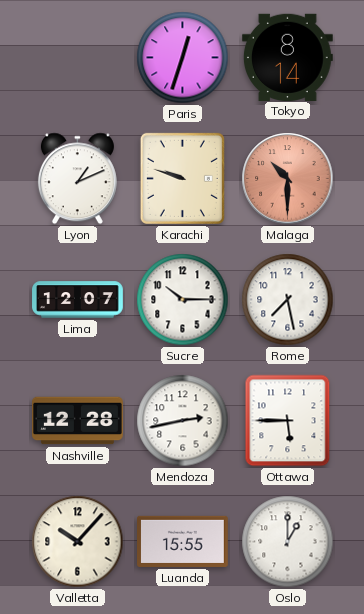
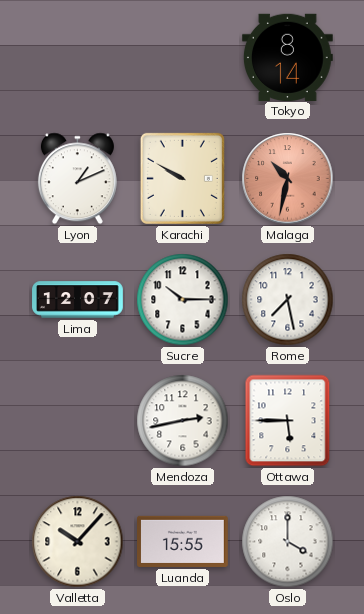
Paris: 12:33 -> none (183, 58)
Karachi: 9:48 -> 9:50 (182, 178)
Malaga: 10:30 -> 10:32 (288, 179)
Nashville: 12:28 -> none (78, 421)
Oslo: 1:00 -> 4:00 (288, 542)
